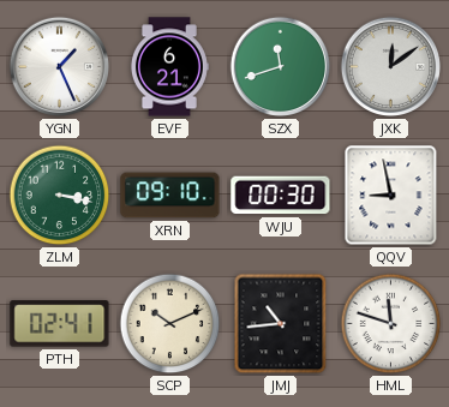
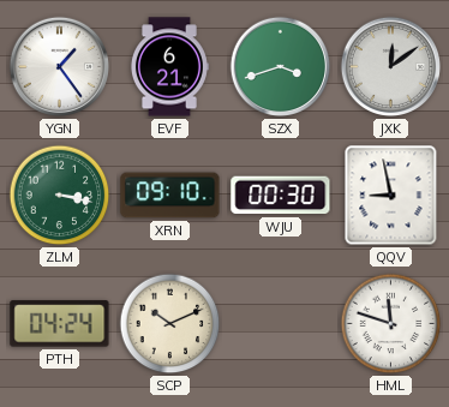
YGN: 1:26 -> 1:24 (60, 67)
SZX: 11:42 -> 3:42 (281, 67)
PTH: 02:41 -> 04:24 (60, 324)
JMJ: 10:44 -> none (281, 324)
